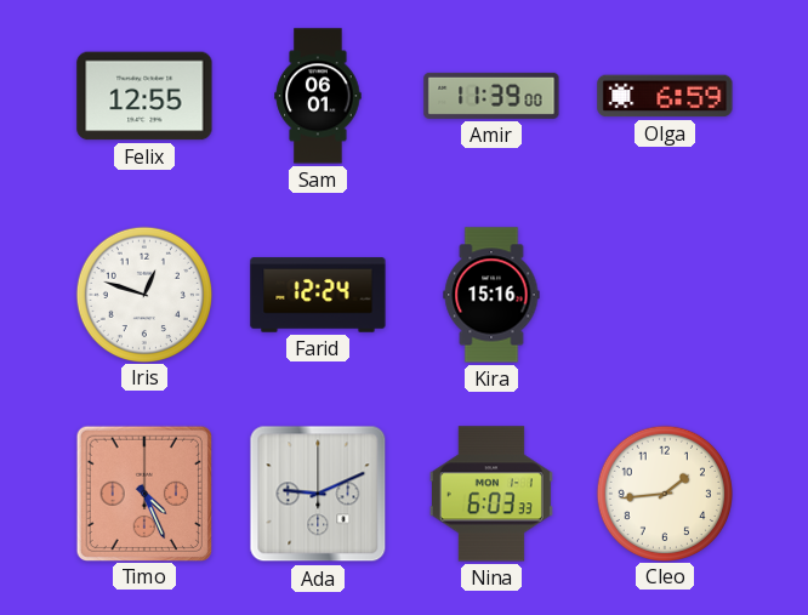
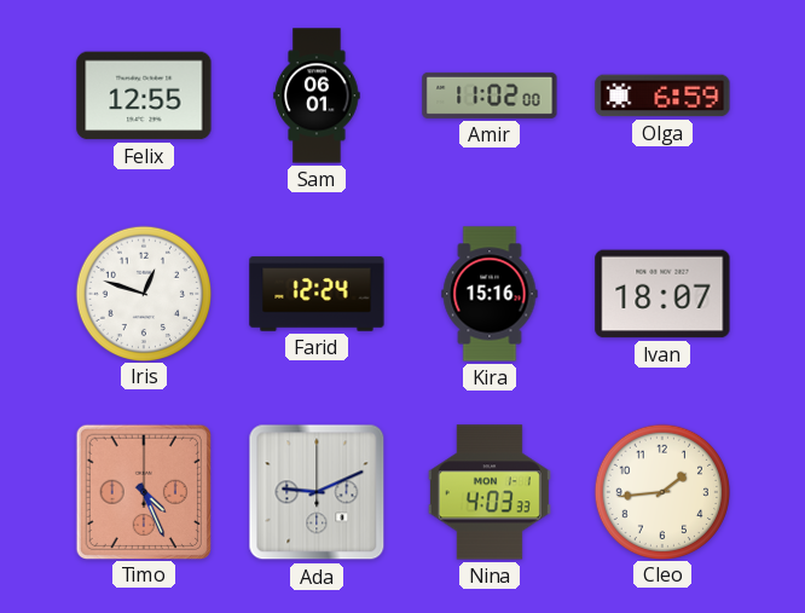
Amir: 11:39 -> 11:02 (490, 96)
Ivan: none -> 18:07 (662, 294)
Nina: 6:03 -> 4:03 (490, 492)
